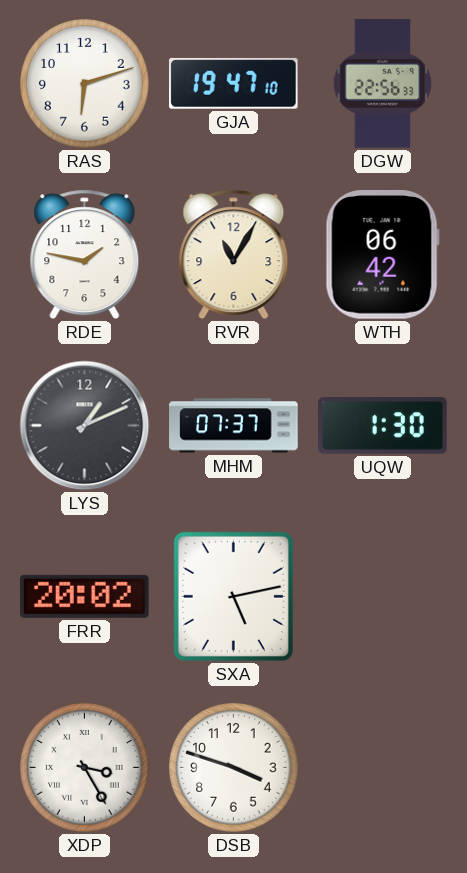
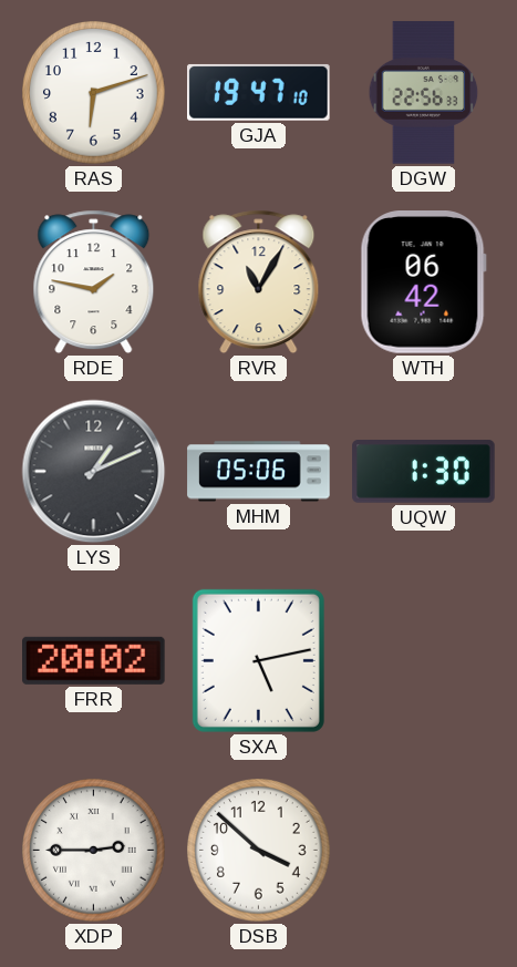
MHM: 07:37 -> 05:06 (259, 472)
XDP: 3:25 -> 2:45 (94, 851)
DSB: 3:48 -> 3:52 (259, 851)
